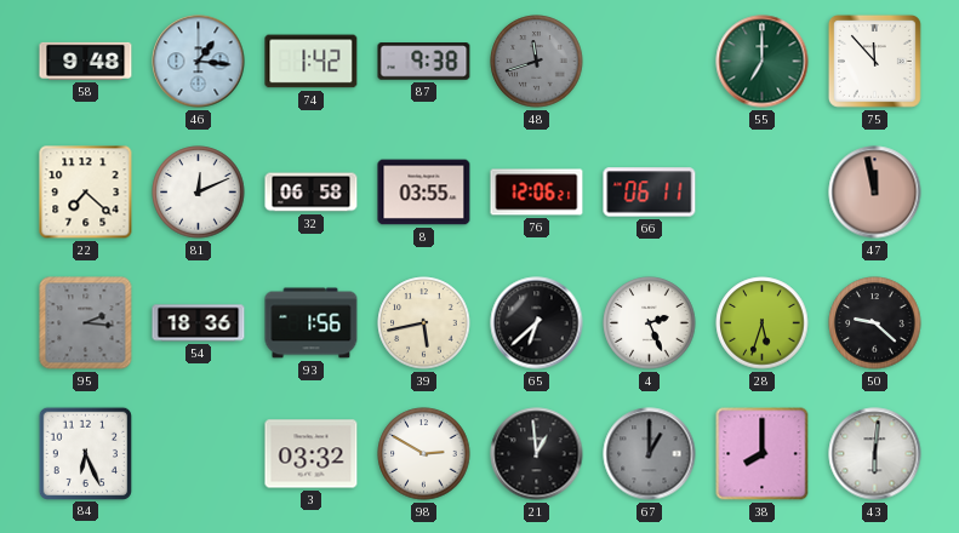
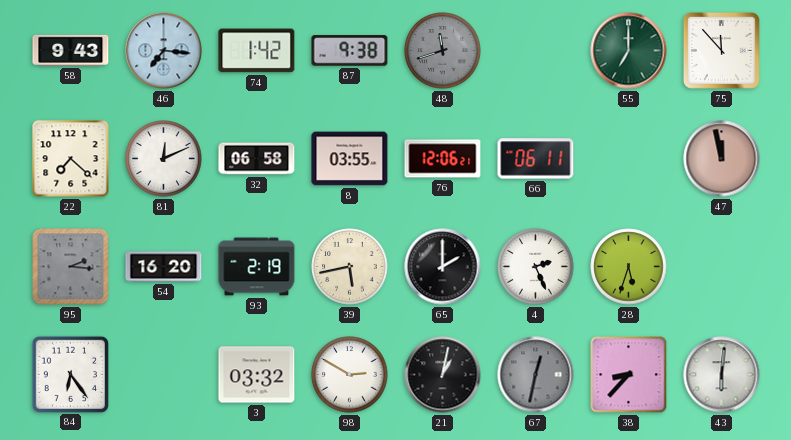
58: 9:48 -> 9:43 (71, 50)
46: 1:16 -> 7:16 (164, 51)
54: 18:36 -> 16:20 (164, 267)
93: 1:56 -> 2:19 (257, 267)
65: 6:38 -> 2:00 (443, 267)
50: 9:22 -> none (875, 323)
84: 6:26 -> 6:24 (70, 374)
21: 12:59 -> 1:02 (443, 375)
67: 1:00 -> 12:32 (536, 375)
38: 8:00 -> 8:37 (629, 375)
